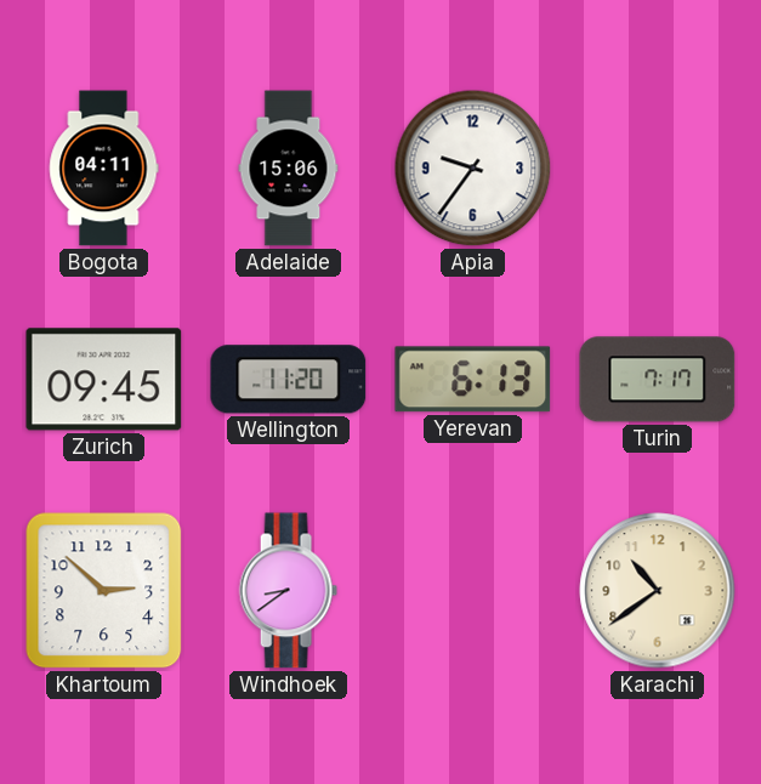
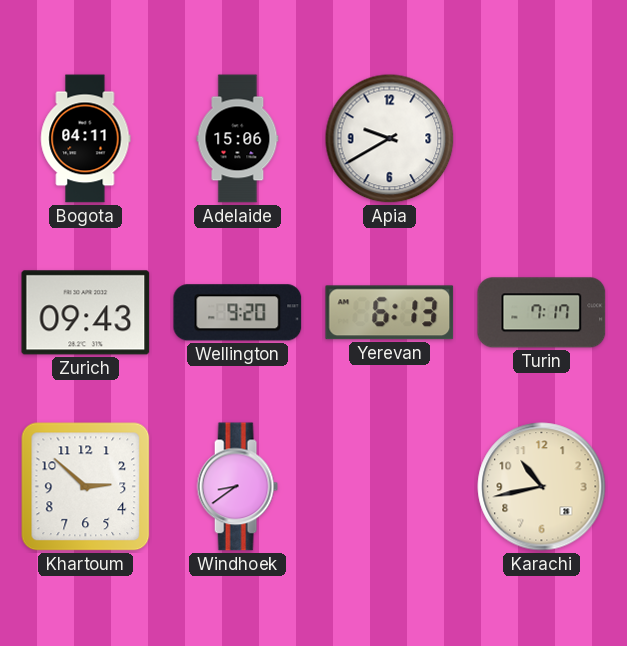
Apia: 9:36 -> 9:40 (390, 139)
Zurich: 09:45 -> 09:43 (86, 313)
Wellington: 11:20 -> 9:20 (238, 313)
Karachi: 10:39 -> 10:43 (542, 487)
